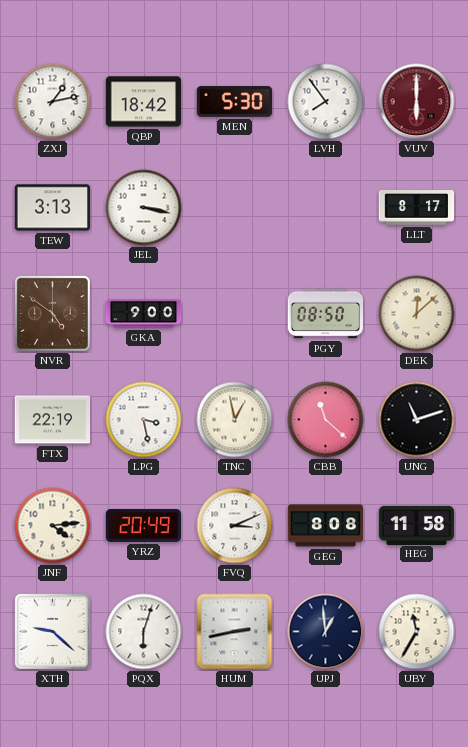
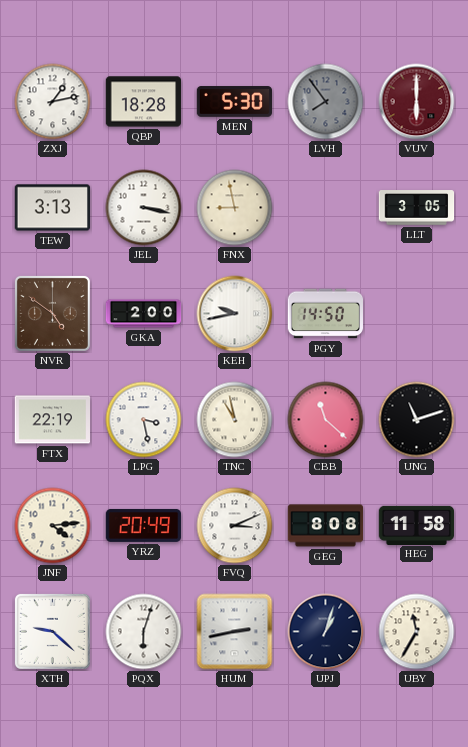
QBP: 18:42 -> 18:28 (144, 102)
LVH dial: white -> grey (326, 102)
FNX: none -> 8:58 (235, 208)
LLT: 8:17 -> 3:05 (417, 208)
GKA: 9:00 -> 2:00 (144, 314)
KEH: none -> 9:43 (235, 314)
PGY: 08:50 -> 14:50 (326, 314)
DEK: 12:08 -> none (417, 314)
TNC: 12:58 -> 10:58 (235, 420)
UPJ: 12:59 -> 1:03 (326, 632)
